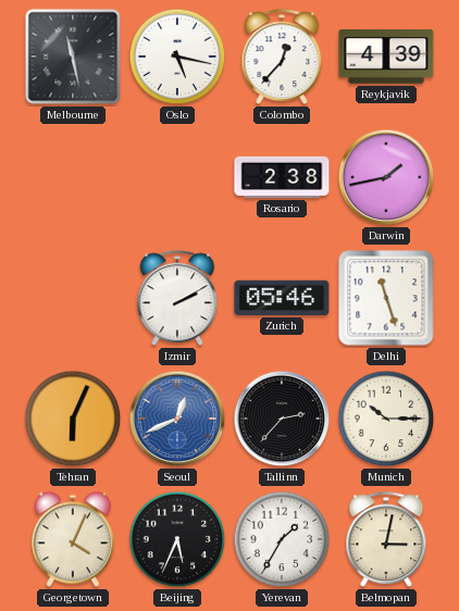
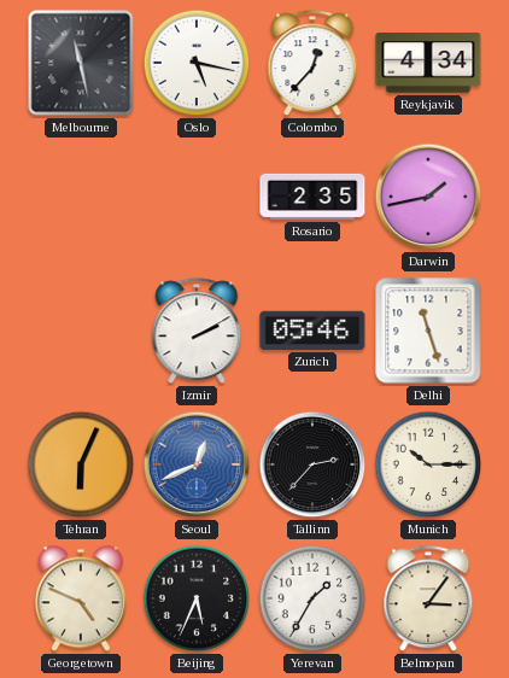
Reykjavik: 4:39 -> 4:34 (428, 63)
Rosario: 2:38 -> 2:35 (312, 197)
Georgetown: 4:04 -> 4:49 (81, 598)
Belmopan: 3:02 -> 3:06 (428, 600)
